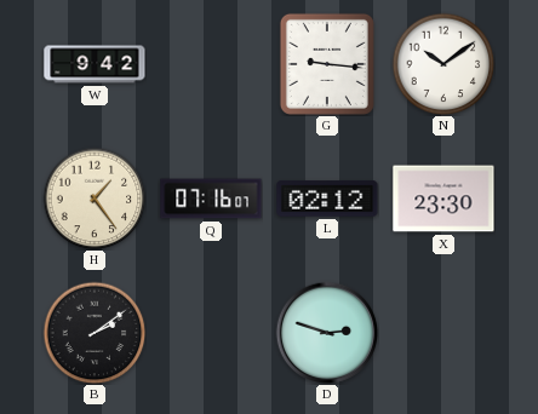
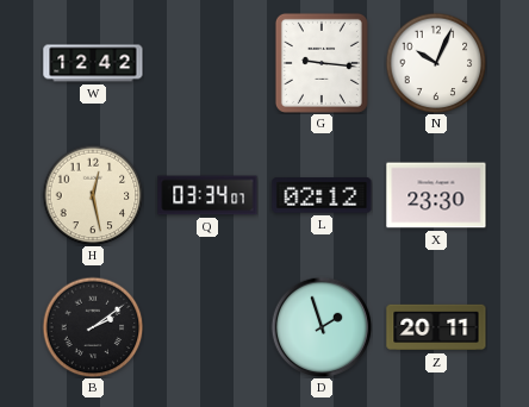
W: 9:42 -> 12:42 (93, 63)
N: 10:09 -> 10:04 (436, 63)
H: 1:24 -> 12:28 (93, 195)
Q: 07:16 -> 03:34 (207, 195)
D: 2:48 -> 1:57 (322, 327)
Z: none -> 20:11 (436, 327)
